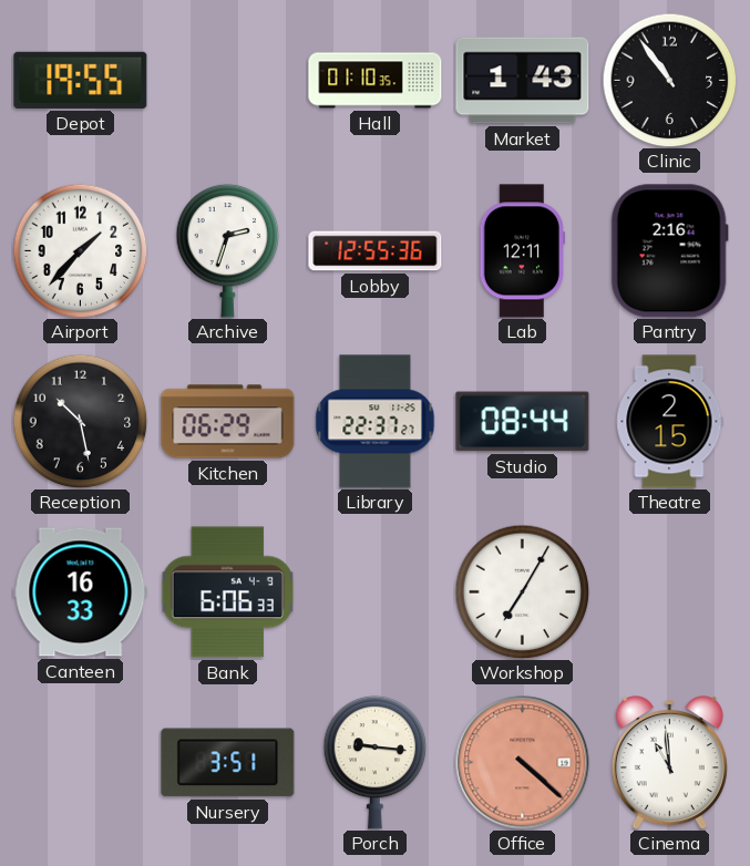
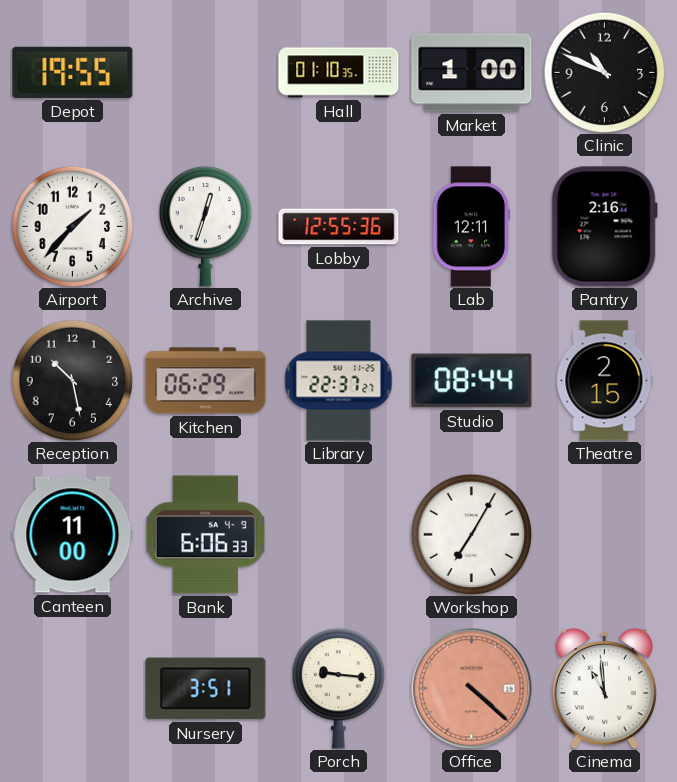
Market: 1:43 -> 1:00 (472, 73)
Clinic: 10:54 -> 10:49 (604, 72)
Archive: 2:33 -> 12:33 (206, 226)
Canteen: 16:33 -> 11:00 (73, 535)
